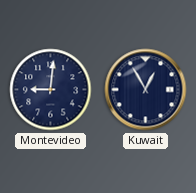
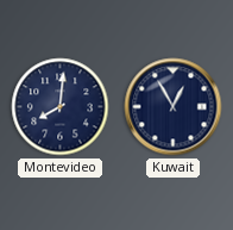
Montevideo: 9:01 -> 8:01 (61, 107)
